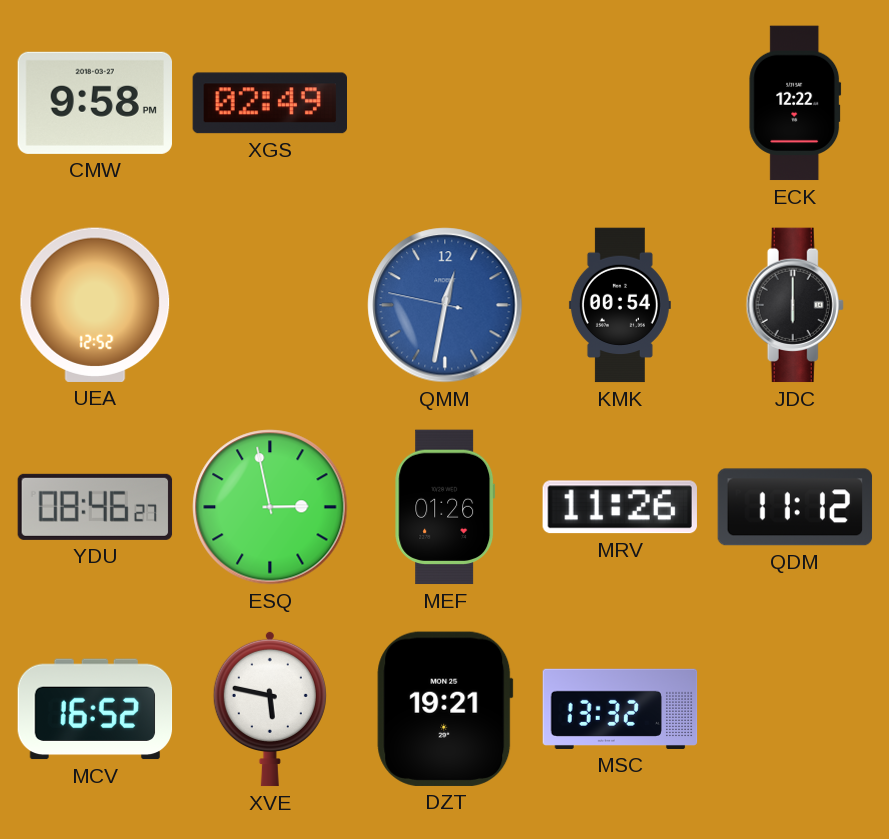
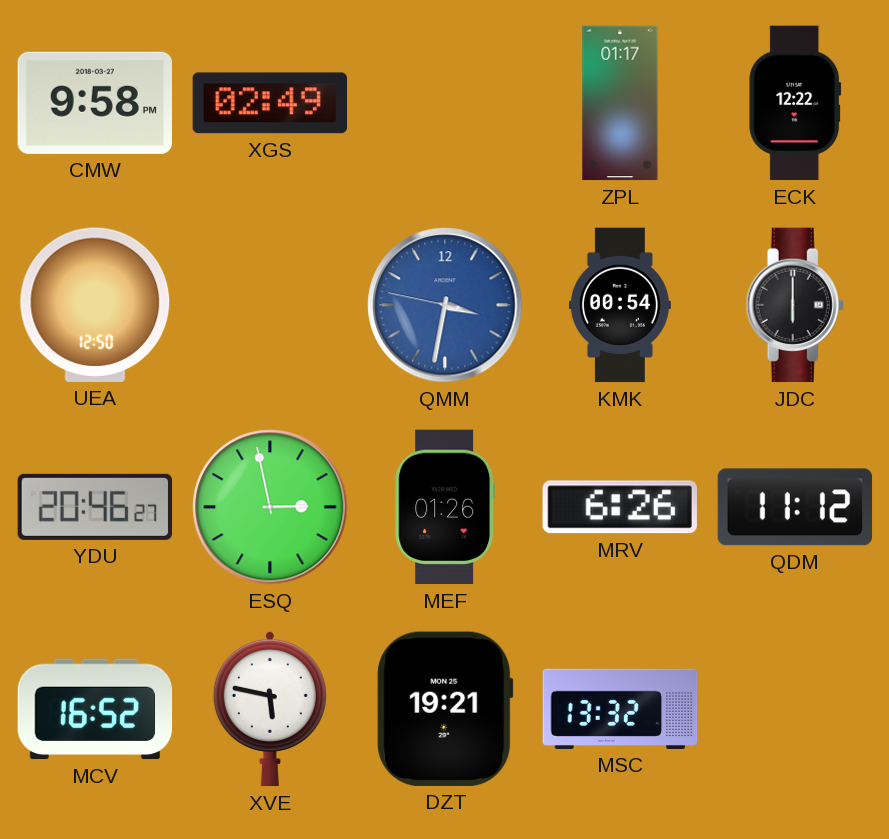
ZPL: none -> 01:17 (620, 103)
UEA: 12:52 -> 12:50 (95, 305)
QMM: 12:31 -> 3:31 (445, 305)
YDU: 08:46 -> 20:46 (95, 507)
MRV: 11:26 -> 6:26 (620, 507)
